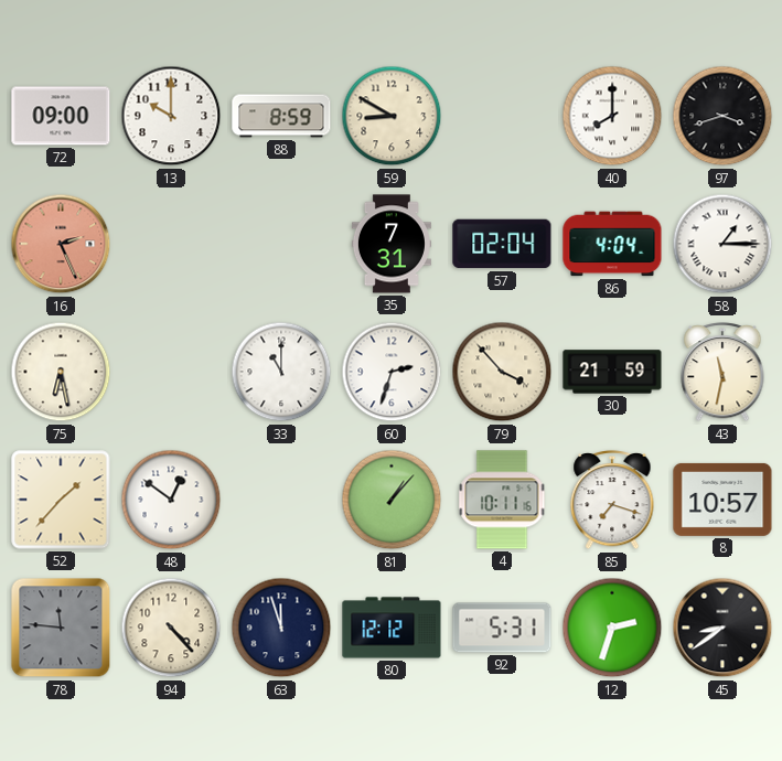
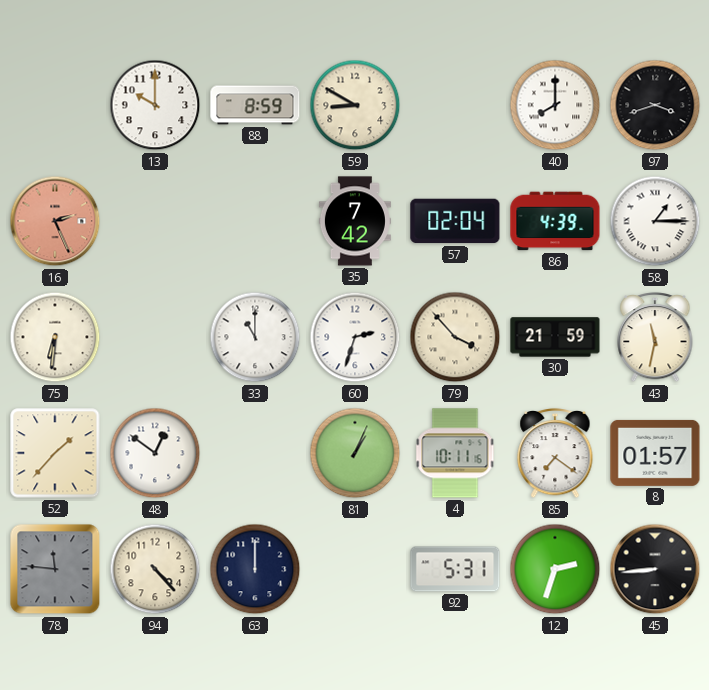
72: 09:00 -> none (61, 116)
35: 7:31 -> 7:42 (355, 221)
86: 4:04 -> 4:39 (555, 221)
75: 6:28 -> 6:31 (55, 337)
81: 1:07 -> 1:04 (355, 453)
85: 7:18 -> 7:21 (555, 453)
8: 10:57 -> 01:57 (655, 453)
63: 11:57 -> 12:00 (255, 569)
80: 12:12 -> none (392, 628)
45: 8:39 -> 8:44 (655, 569)
